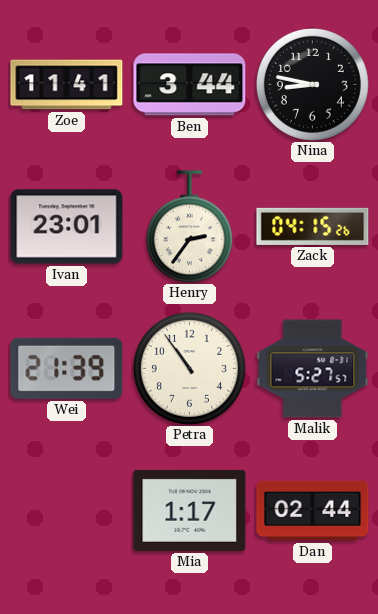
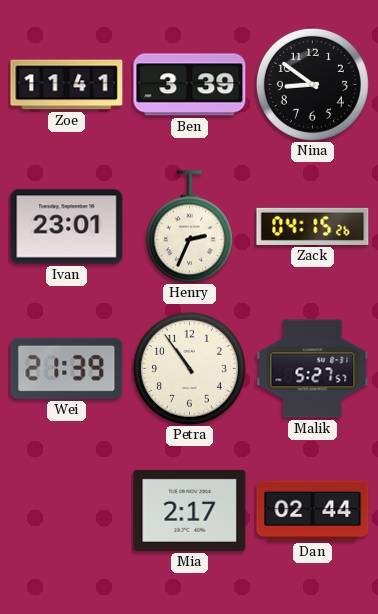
Ben: 3:44 -> 3:39 (190, 85)
Nina: 8:47 -> 8:51 (312, 84)
Henry: 2:36 -> 2:34 (189, 227)
Mia: 1:17 -> 2:17 (190, 510)
